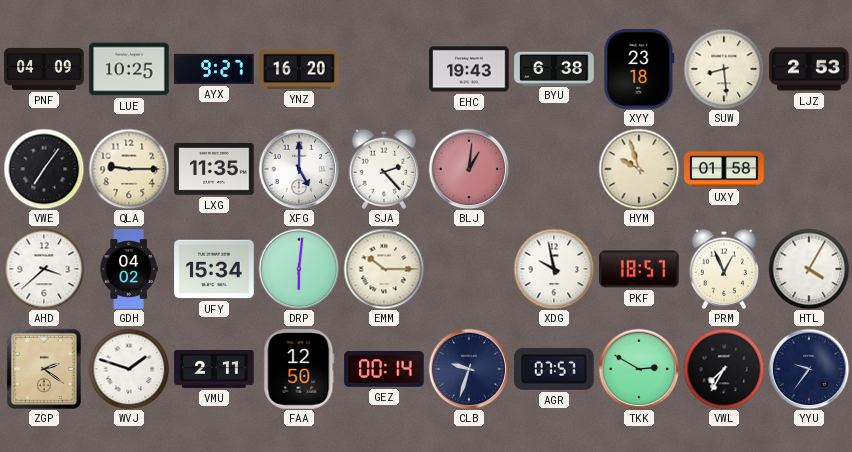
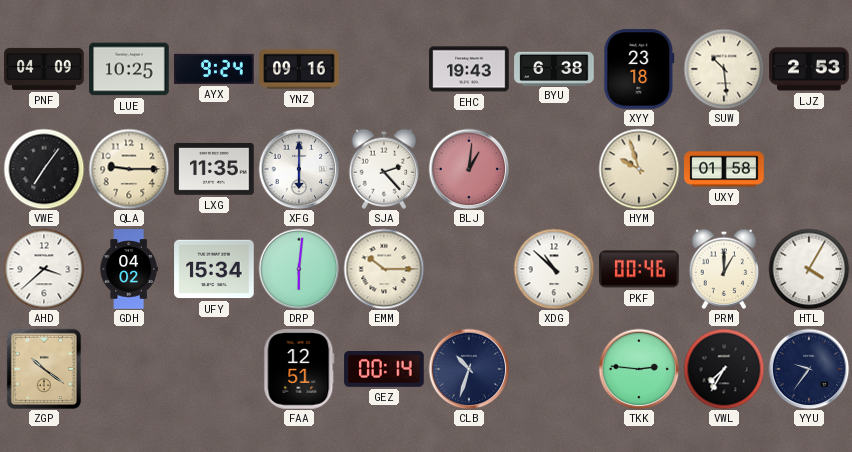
AYX: 9:27 -> 9:24 (214, 69)
YNZ: 16:20 -> 09:16 (299, 69)
SUW: 8:29 -> 10:29 (724, 69)
XFG: 5:00 -> 6:00 (299, 169)
XDG: 9:58 -> 10:52 (554, 269)
PKF: 18:57 -> 00:46 (639, 269)
PRM: 12:56 -> 1:00 (724, 269)
ZGP: 2:21 -> 10:21 (44, 369)
WVJ: 1:48 -> none (129, 369)
VMU: 2:11 -> none (214, 369)
FAA: 12:50 -> 12:51 (299, 369)
CLB: 9:33 -> 10:33 (469, 369)
AGR: 07:57 -> none (555, 369)
TKK: 2:50 -> 2:46 (639, 369)
